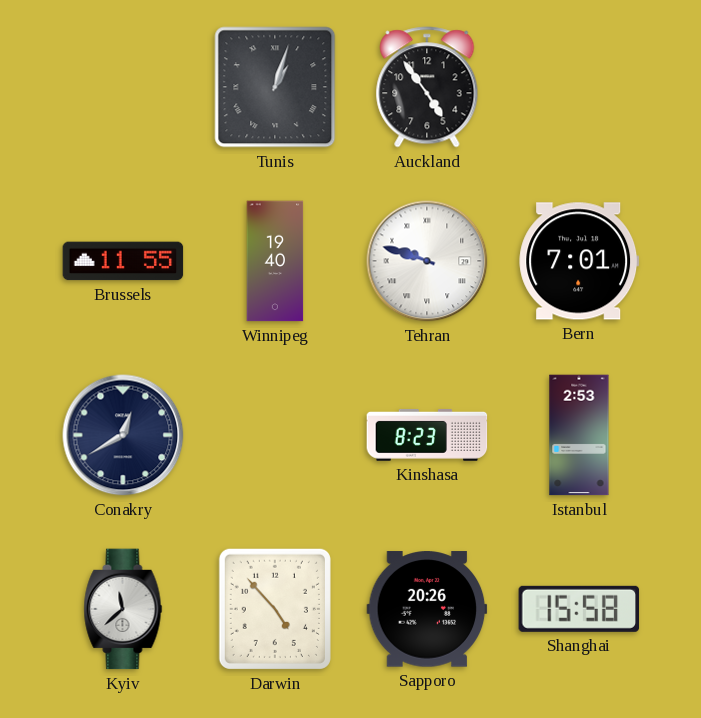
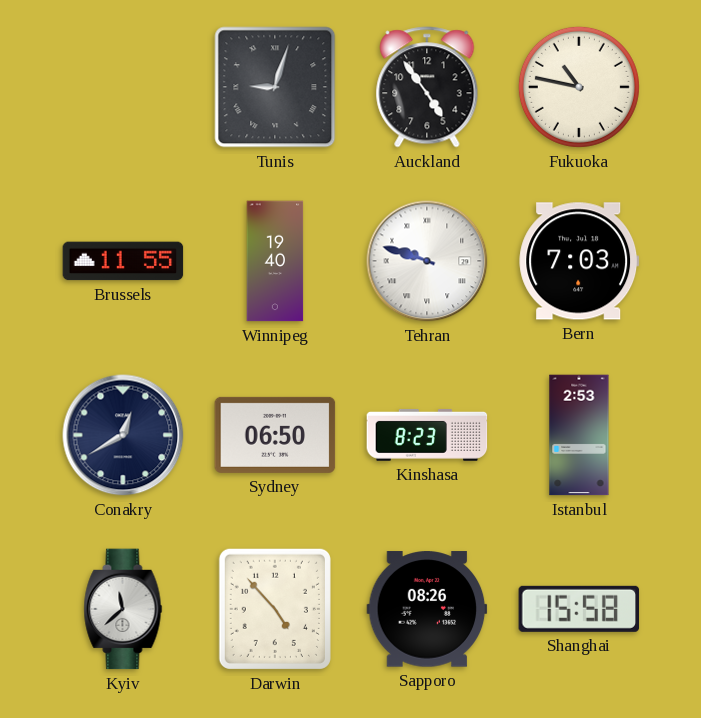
Tunis: 1:03 -> 9:03 (275, 87)
Fukuoka: none -> 10:47 (579, 87)
Bern: 7:01 -> 7:03 (579, 261)
Sydney: none -> 06:50 (275, 435)
Sapporo: 20:26 -> 08:26 (427, 609)
